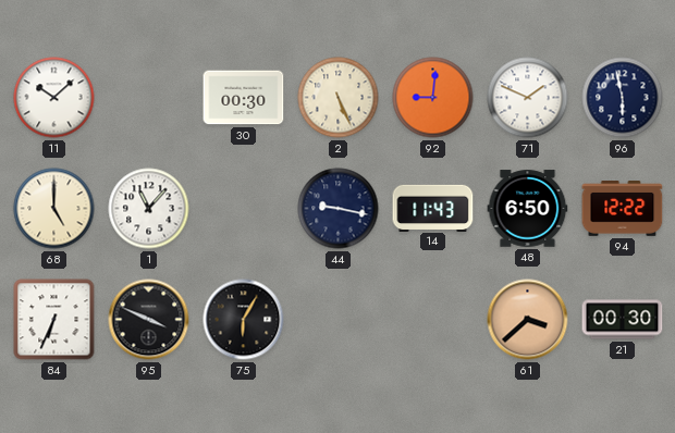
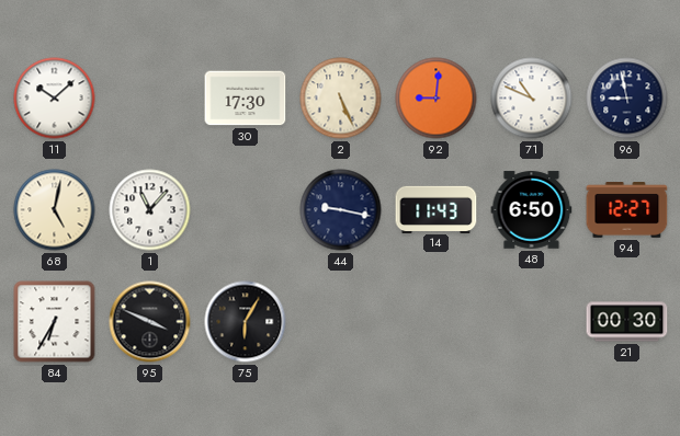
30: 00:30 -> 17:30 (246, 99)
71: 1:49 -> 10:49 (532, 99)
96: 5:58 -> 8:58 (627, 99)
68: 5:00 -> 5:02 (55, 210)
94: 12:22 -> 12:27 (627, 210)
84: 6:34 -> 6:35 (55, 322)
61: 3:38 -> none (528, 320)
